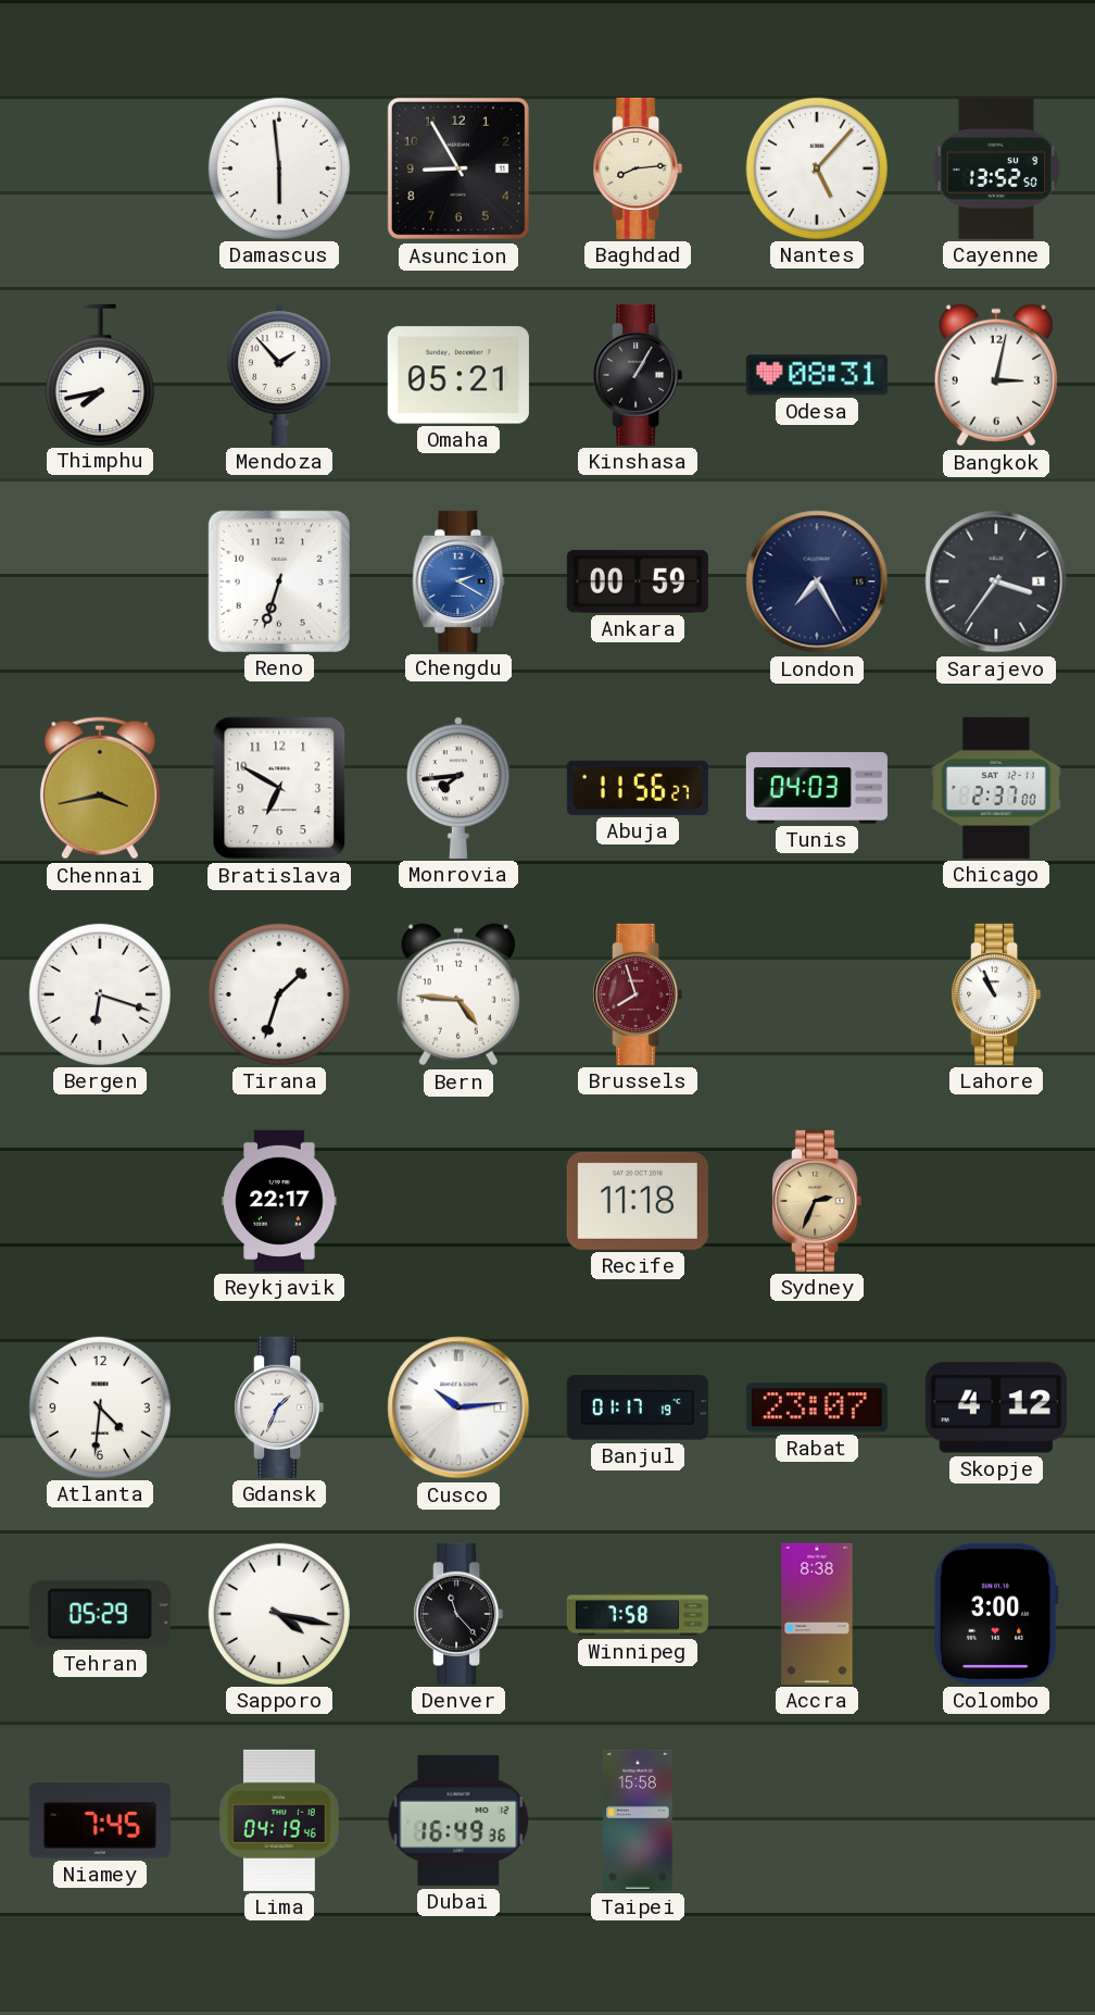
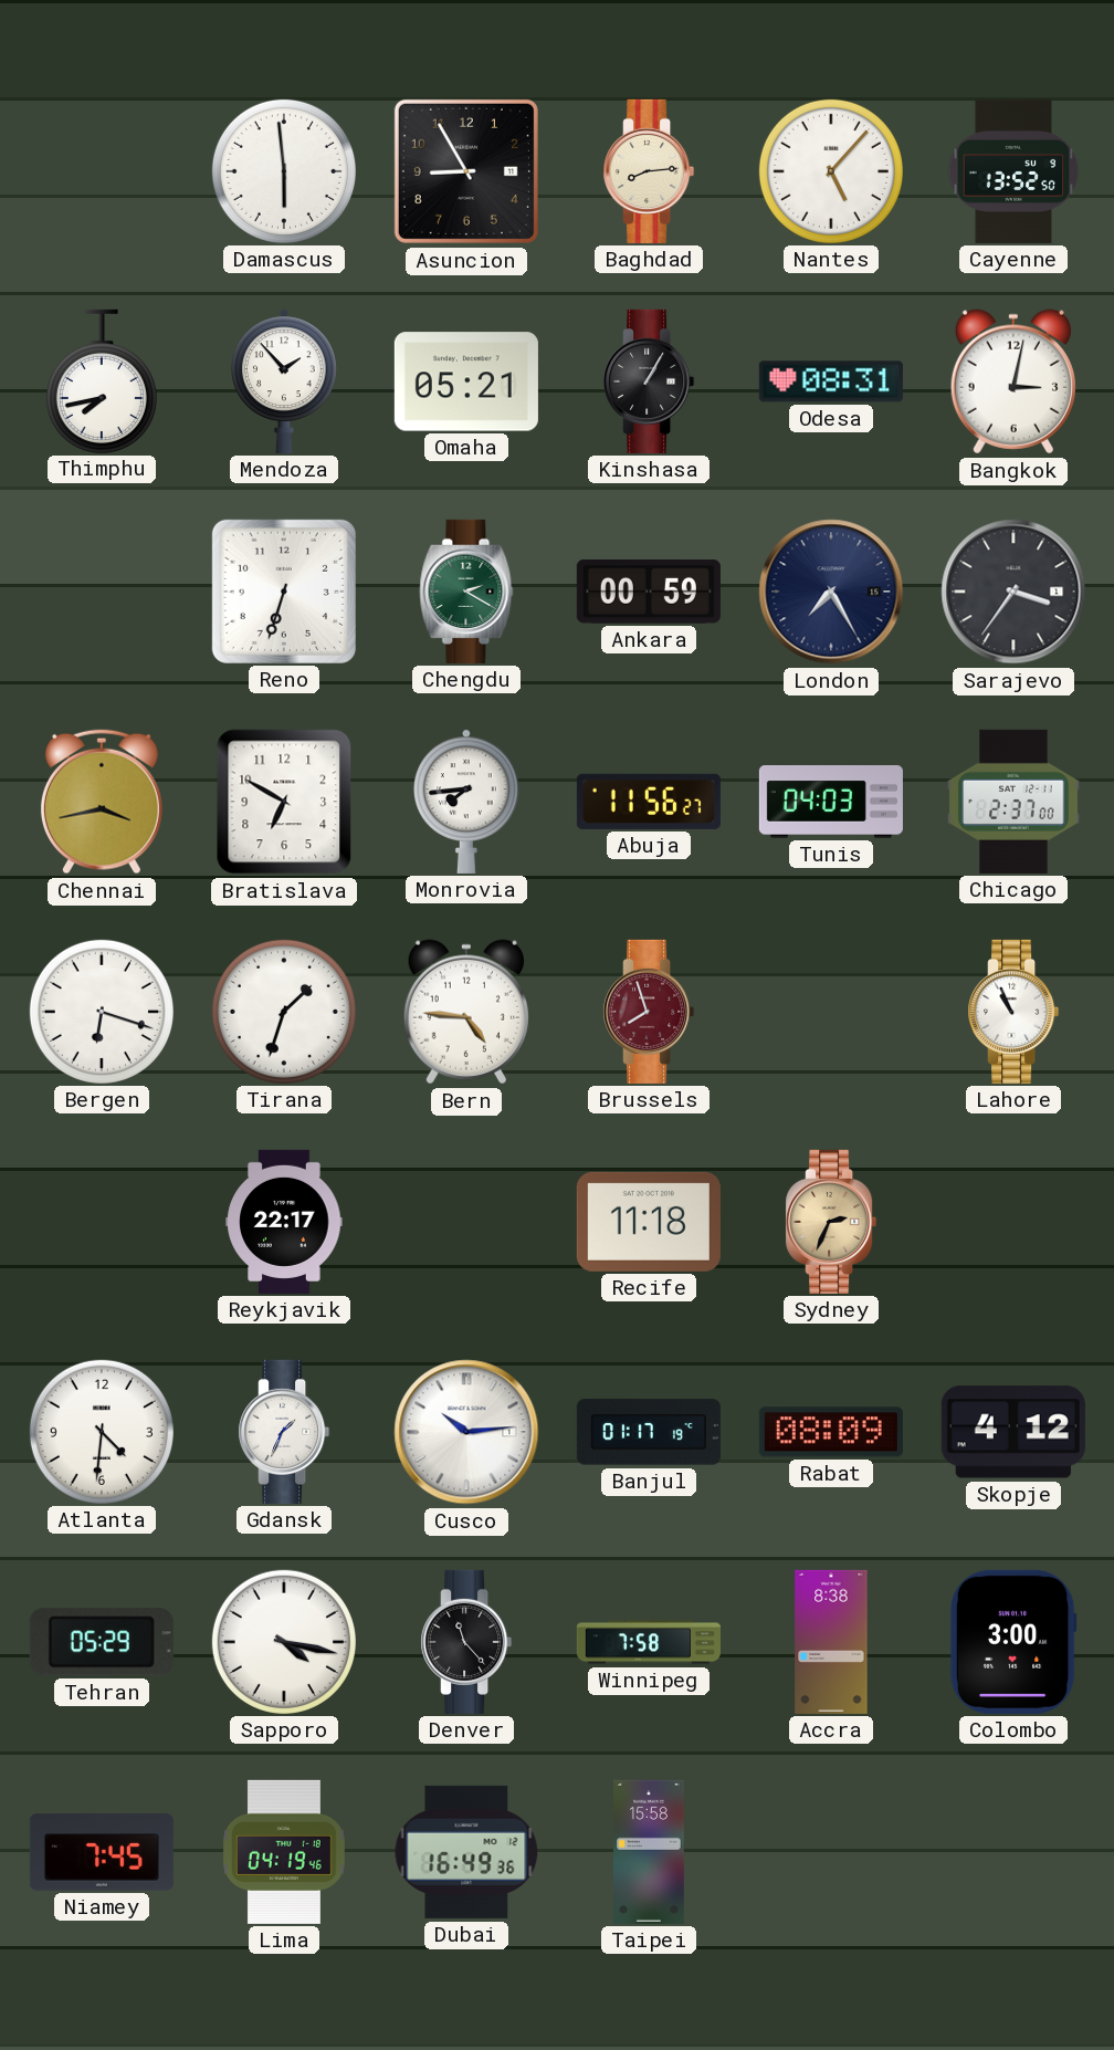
Chengdu dial: blue -> green (466, 592)
Rabat: 23:07 -> 08:09 (831, 1432)
